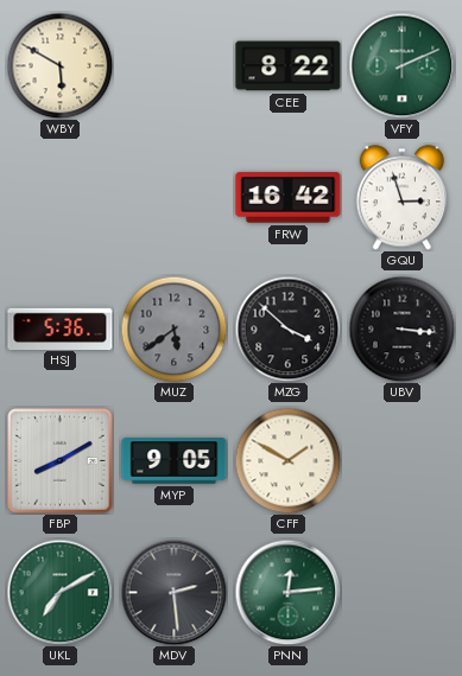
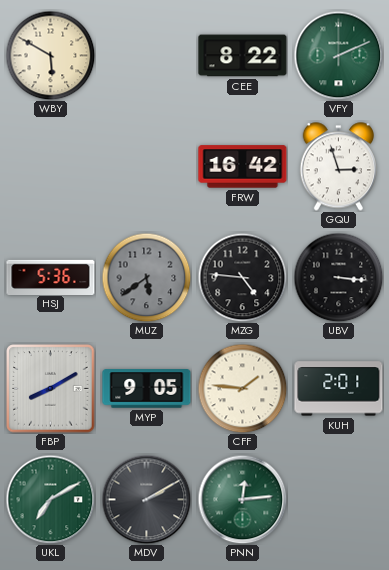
MZG: 3:52 -> 4:46 (242, 277)
CFF: 1:50 -> 1:46 (242, 388)
KUH: none -> 2:01 (339, 389)
MDV: 2:29 -> 2:10 (146, 499)
